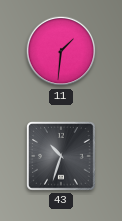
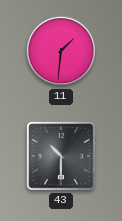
43: 10:33 -> 10:30 (61, 156)
